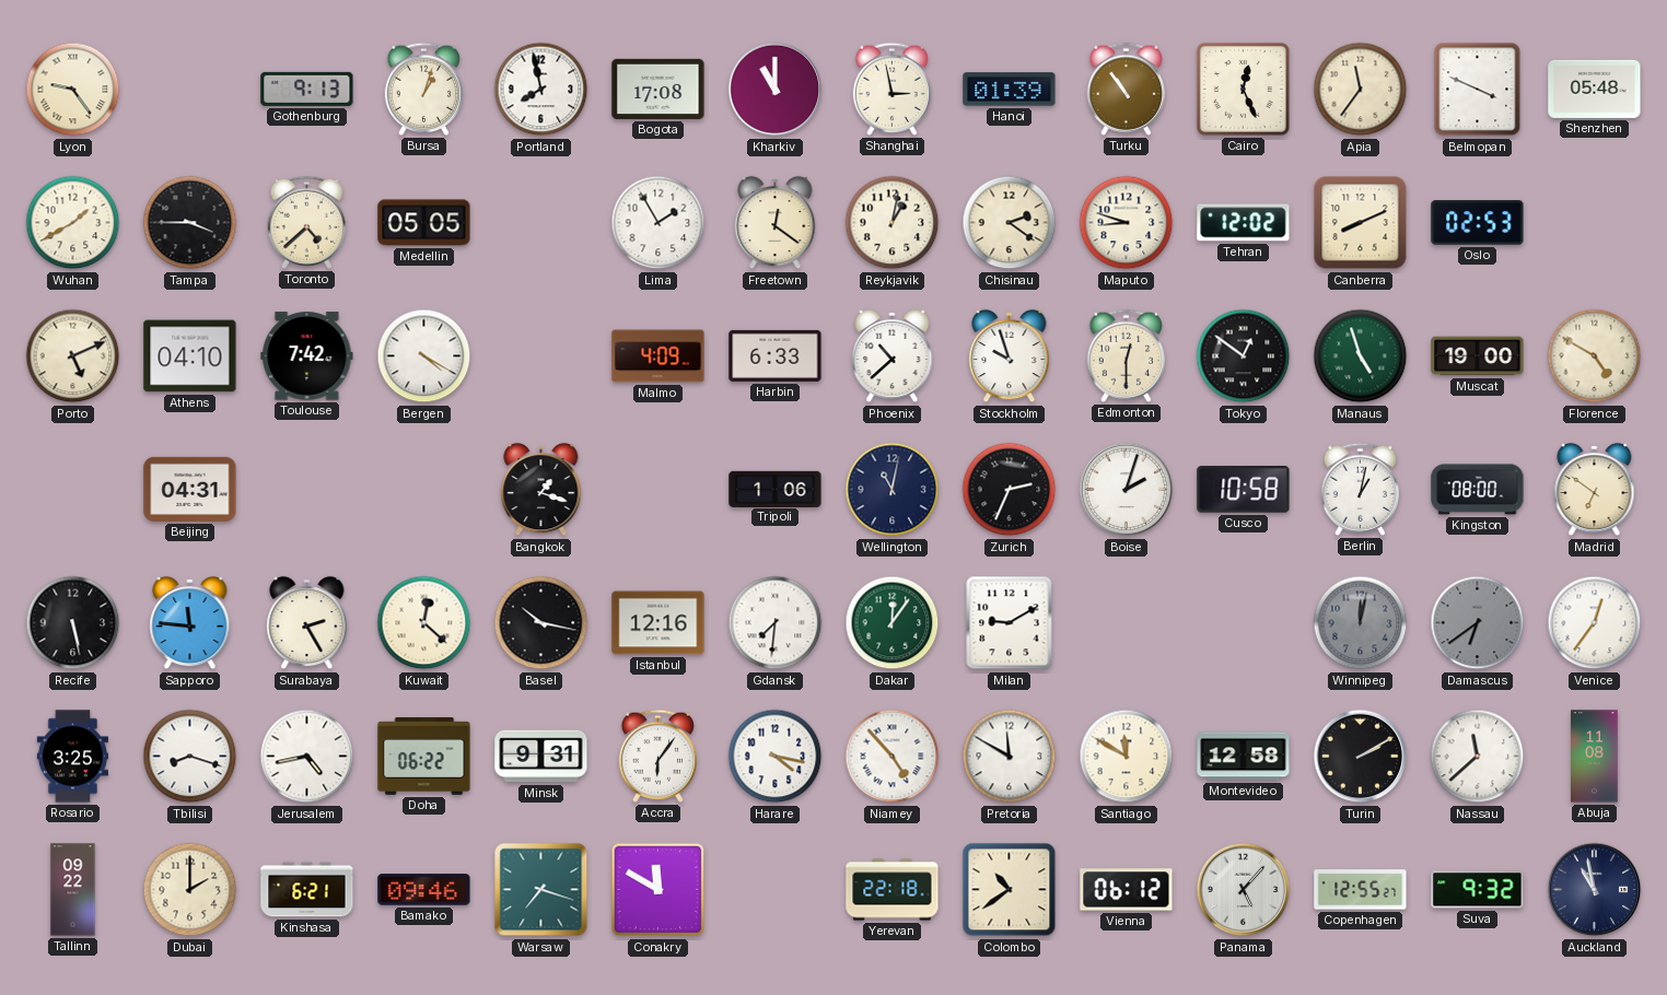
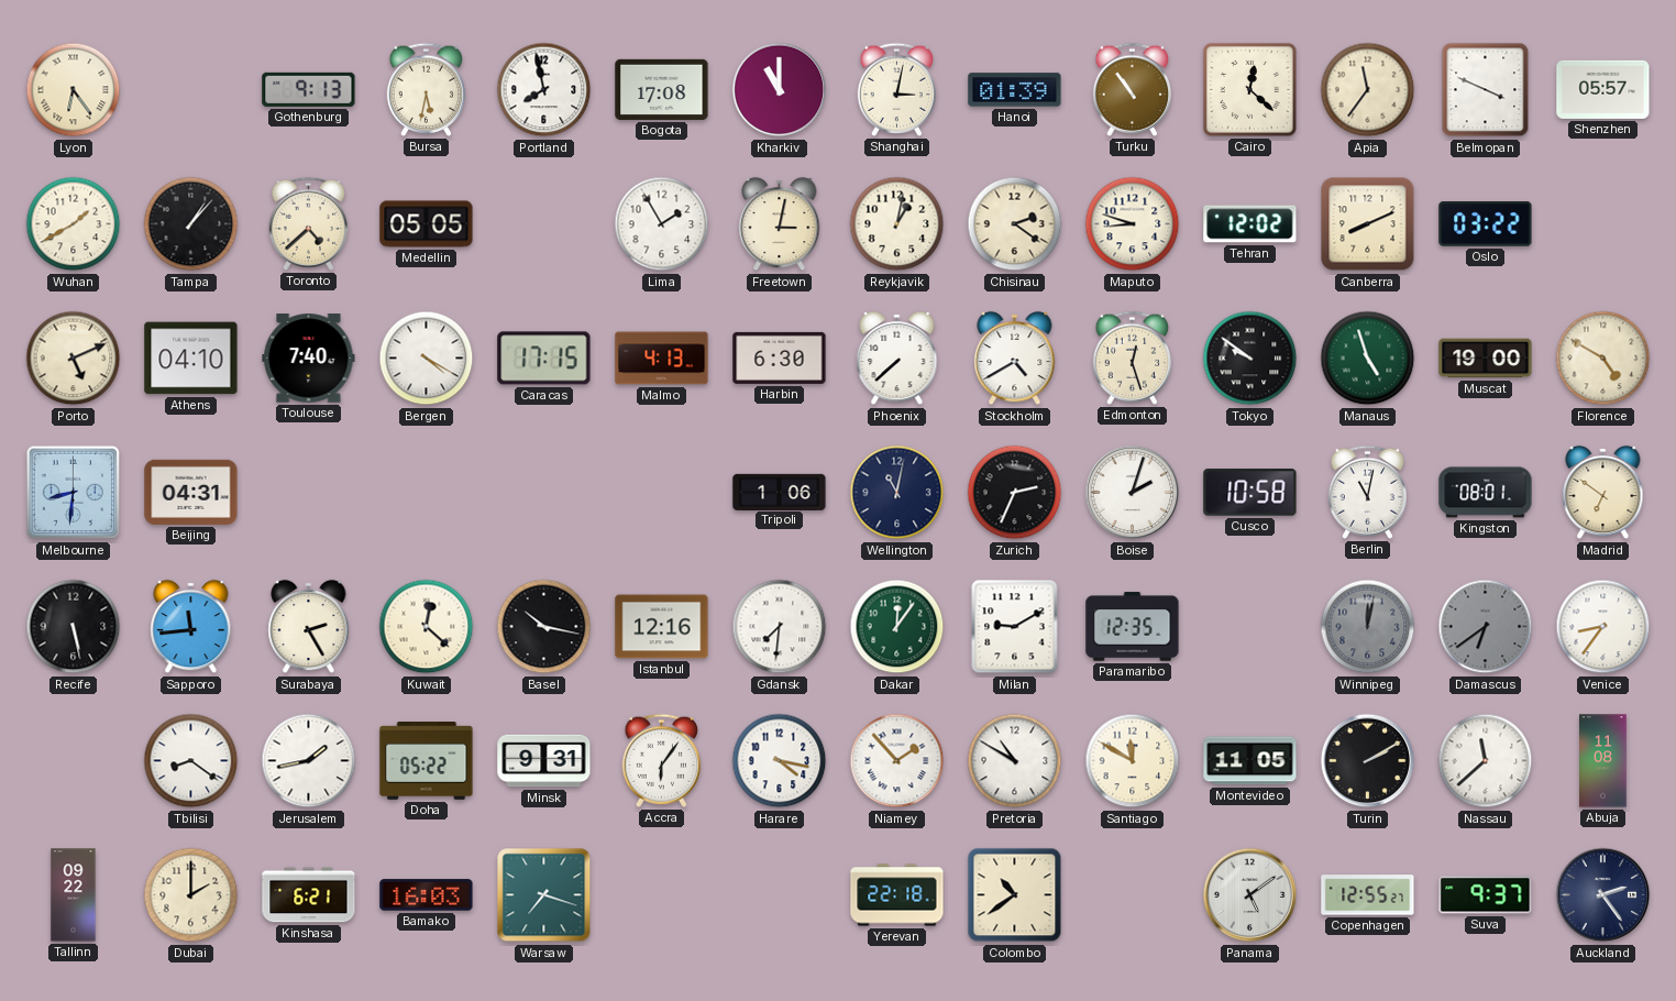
Lyon: 9:24 -> 6:24 (74, 90)
Bursa: 1:03 -> 5:32 (427, 89)
Shanghai: 2:58 -> 3:02 (897, 89)
Cairo: 12:26 -> 12:22 (1249, 89)
Shenzhen: 05:48 -> 05:57 (1603, 89)
Tampa: 3:45 -> 1:07 (191, 224)
Freetown: 12:21 -> 3:02 (780, 224)
Oslo: 02:53 -> 03:22 (1486, 224)
Toulouse: 7:42 -> 7:40 (309, 359)
Caracas: none -> 17:15 (544, 359)
Malmo: 4:09 -> 4:13 (662, 359)
Harbin: 6:33 -> 6:30 (780, 358)
Phoenix: 10:38 -> 7:38 (897, 359)
Stockholm: 9:57 -> 4:40 (1015, 359)
Edmonton: 12:30 -> 12:27 (1133, 358)
Tokyo: 12:51 -> 9:51 (1250, 359)
Melbourne: none -> 8:31 (74, 493)
Bangkok: 1:18 -> none (541, 490)
Berlin: 1:02 -> 11:02 (1368, 492)
Kingston: 08:00 -> 08:01 (1486, 493)
Sapporo: 11:46 -> 11:44 (191, 627)
Paramaribo: none -> 12:35 (1133, 627)
Venice: 12:36 -> 8:36 (1603, 627)
Rosario: 3:25 -> none (72, 757)
Tbilisi: 8:18 -> 8:21 (191, 761)
Jerusalem: 4:43 -> 1:43 (309, 761)
Doha: 06:22 -> 05:22 (427, 761)
Niamey: 4:53 -> 1:53 (897, 761)
Pretoria: 11:50 -> 10:50 (1015, 761)
Montevideo: 12:58 -> 11:05 (1250, 761)
Bamako: 09:46 -> 16:03 (427, 895)
Conakry: 11:50 -> none (658, 890)
Vienna: 06:12 -> none (1127, 890)
Panama: 5:07 -> 5:09 (1250, 895)
Suva: 9:32 -> 9:37 (1486, 895)
Auckland: 10:58 -> 2:24 (1603, 895)
